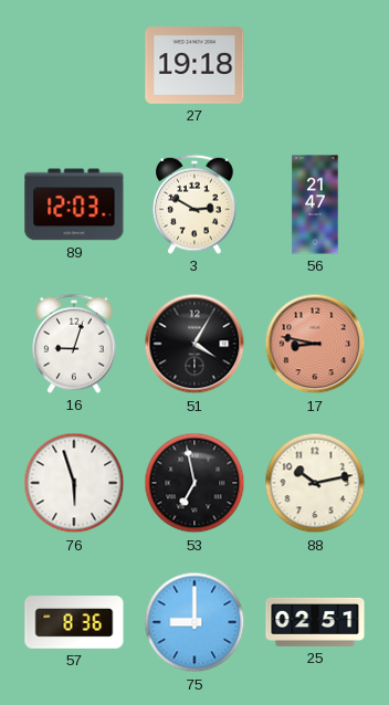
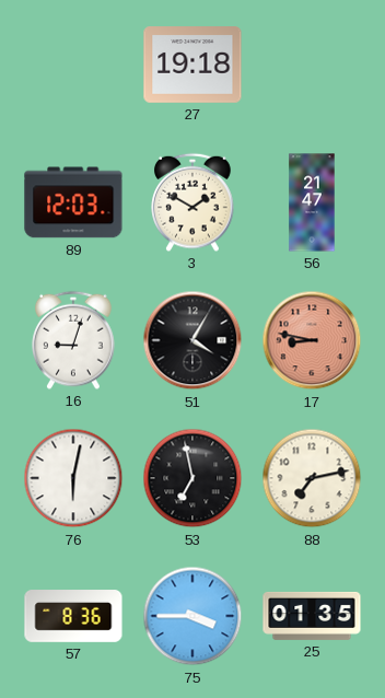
3: 2:50 -> 1:50 (192, 202)
76: 5:57 -> 6:02 (73, 478)
88: 10:13 -> 7:13 (312, 478)
75: 9:00 -> 3:45 (192, 616)
25: 02:51 -> 01:35 (312, 616)
